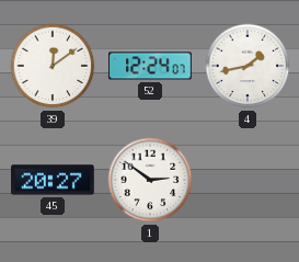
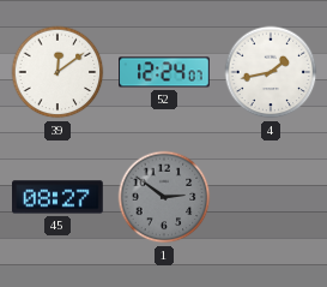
45: 20:27 -> 08:27 (59, 197)
1 dial: white -> grey (164, 197)
